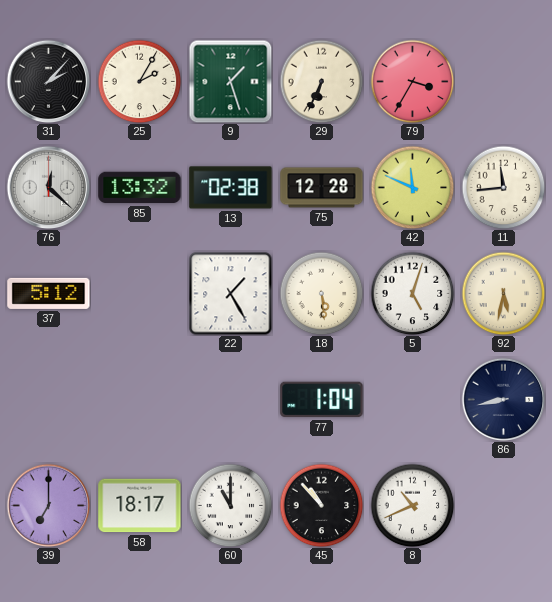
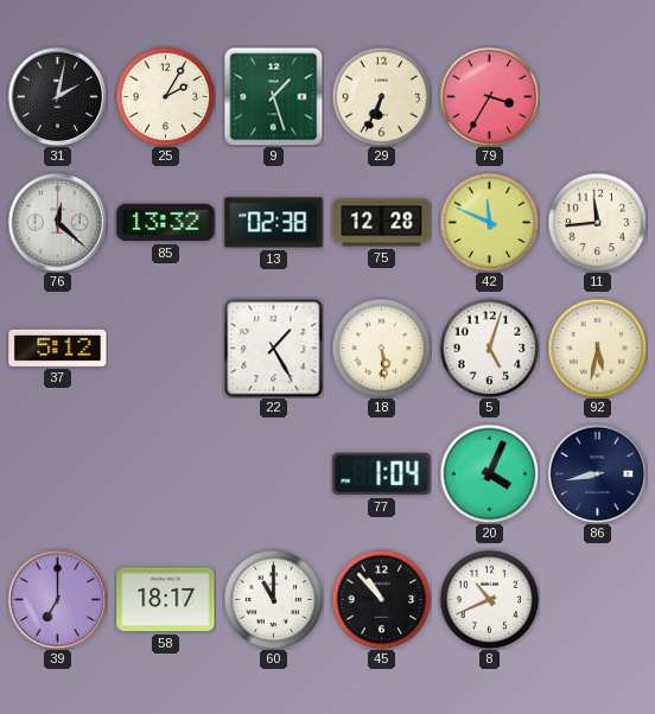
31: 2:07 -> 2:02 (57, 96)
20: none -> 4:04 (489, 473)
